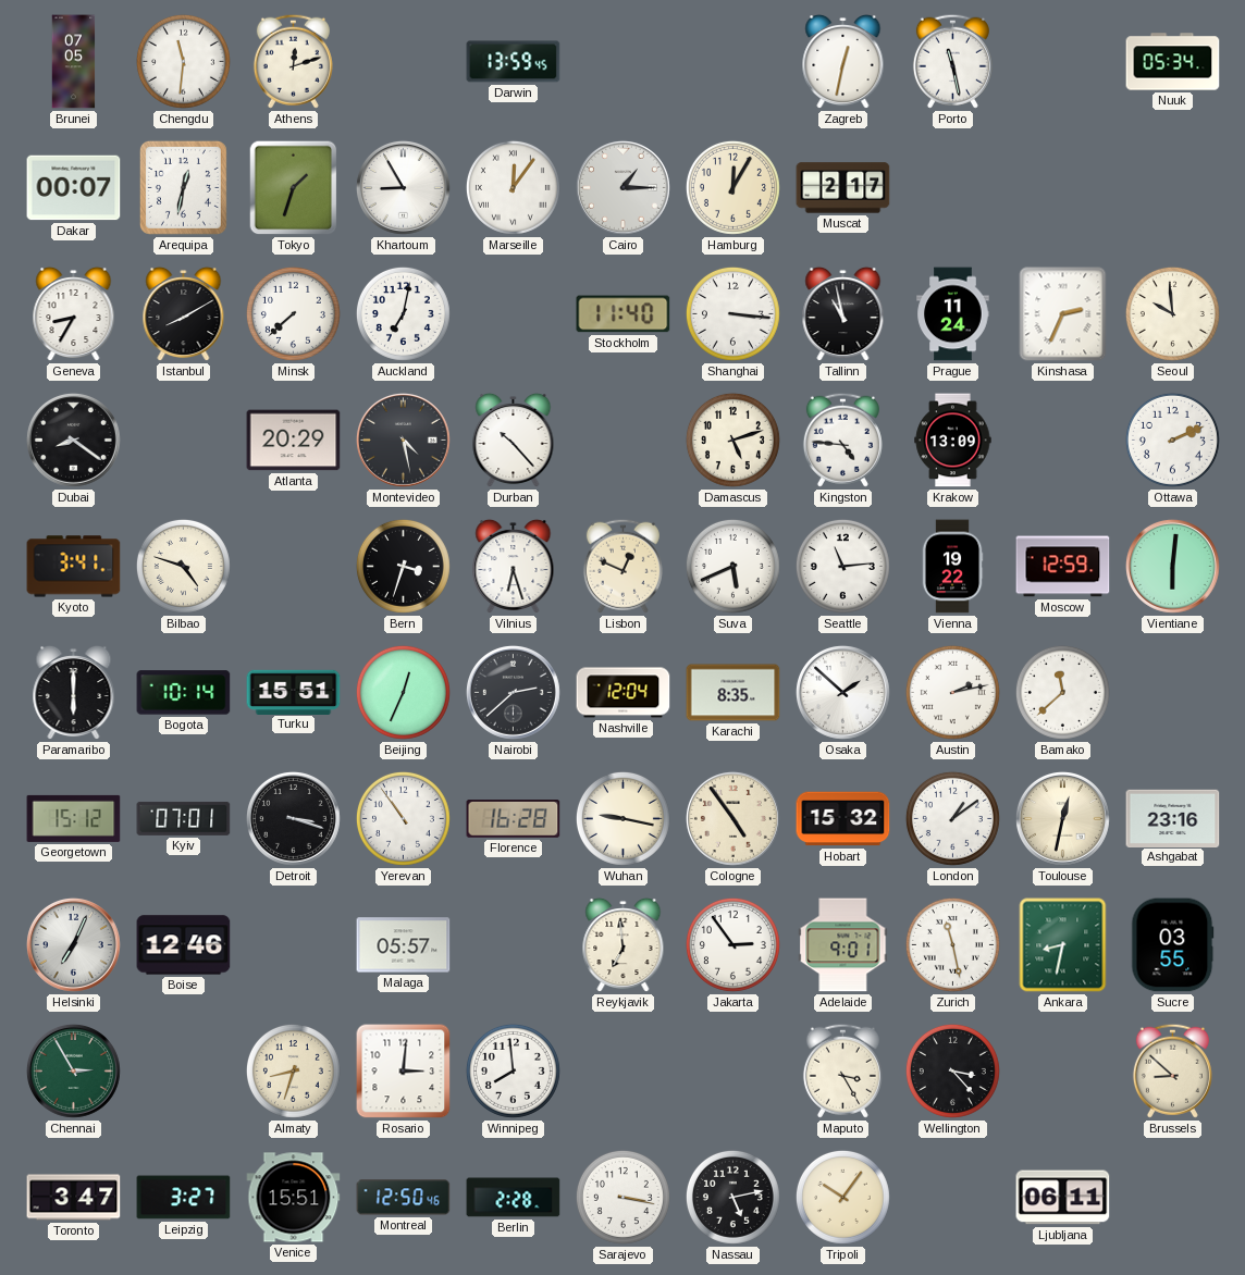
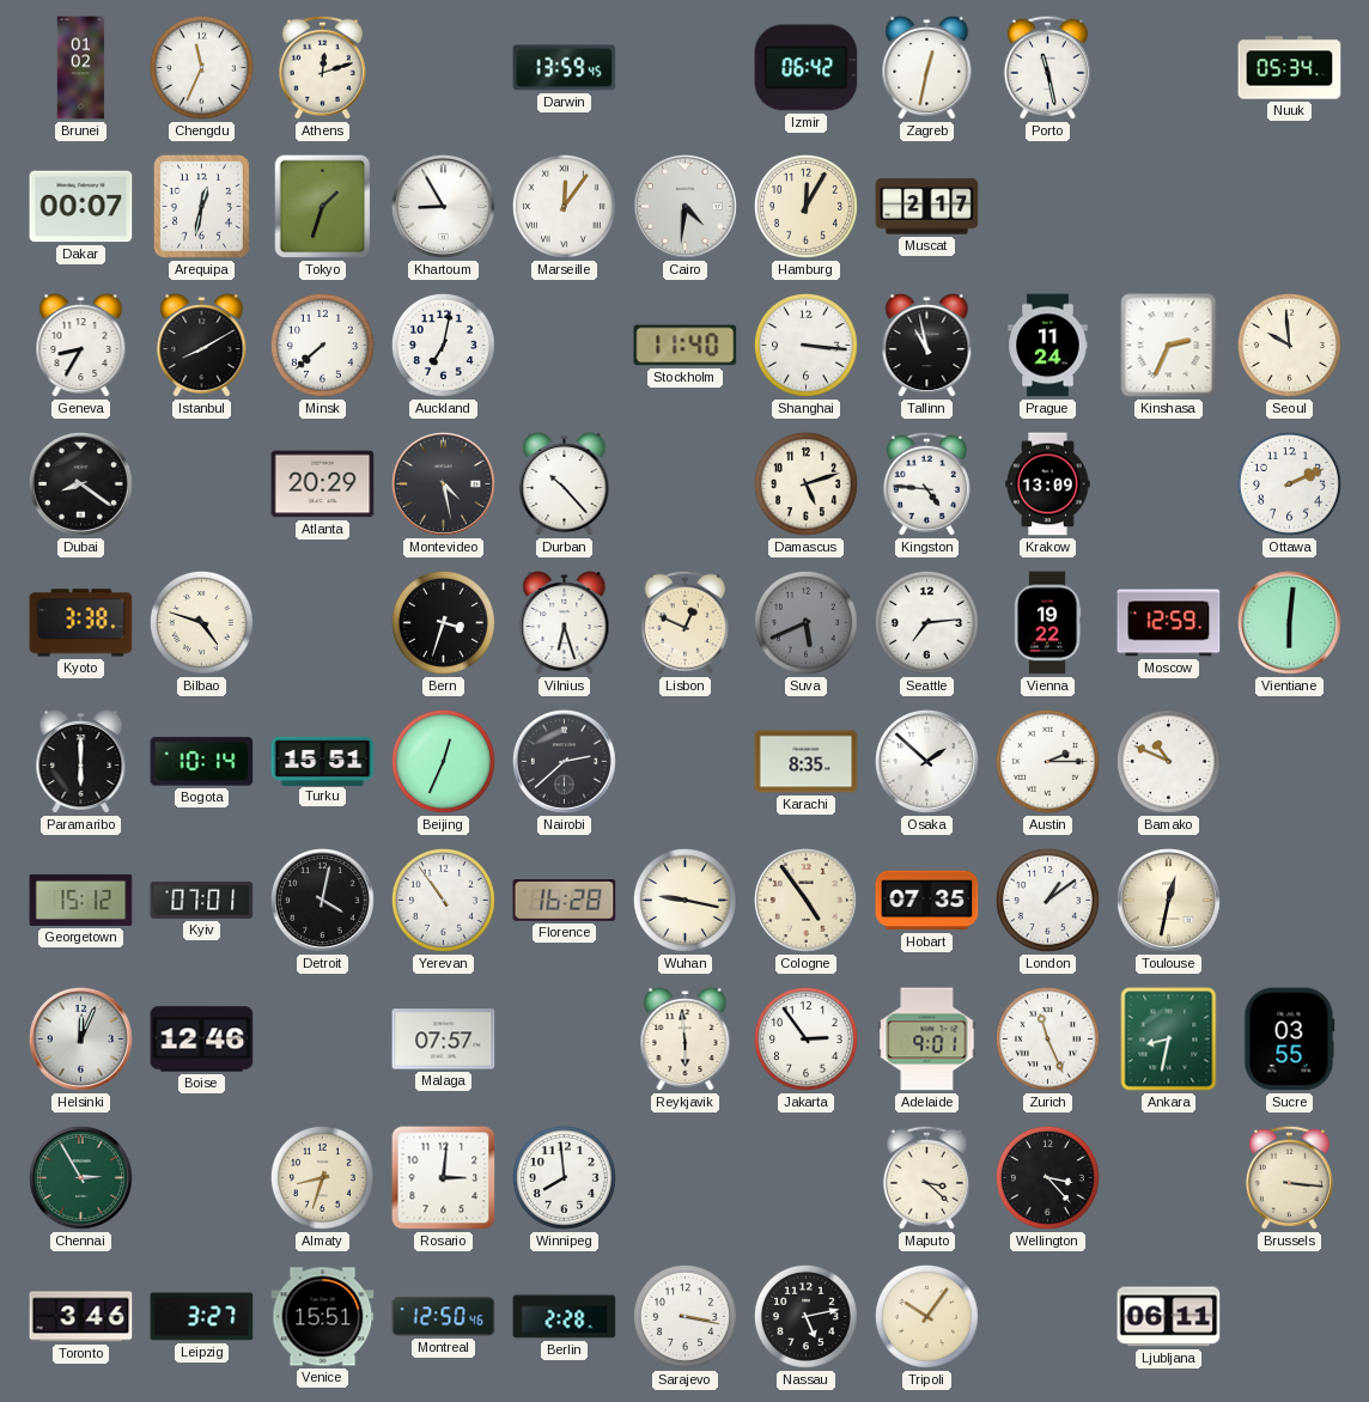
Brunei: 07:05 -> 01:02 (81, 68)
Chengdu: 11:31 -> 11:34 (201, 67)
Izmir: none -> 06:42 (807, 68)
Cairo: 1:15 -> 4:31 (684, 206)
Kyoto: 3:41 -> 3:38 (81, 623)
Suva dial: white -> grey (805, 622)
Seattle: 11:14 -> 7:14 (926, 622)
Nashville: 12:04 -> none (624, 693)
Austin: 2:13 -> 2:15 (1047, 761)
Bamako: 11:38 -> 10:49 (1168, 761)
Detroit: 3:18 -> 4:02 (322, 900)
Hobart: 15:32 -> 07:35 (927, 901)
Ashgabat: 23:16 -> none (1173, 818)
Helsinki: 7:04 -> 12:04 (80, 1038)
Malaga: 05:57 -> 07:57 (444, 1040)
Reykjavik: 6:59 -> 5:59 (686, 1040)
Zurich: 11:28 -> 11:26 (1047, 1038)
Maputo: 3:25 -> 3:22 (926, 1177)
Brussels: 8:52 -> 3:16 (1289, 1177)
Toronto: 3:47 -> 3:46 (81, 1317)
